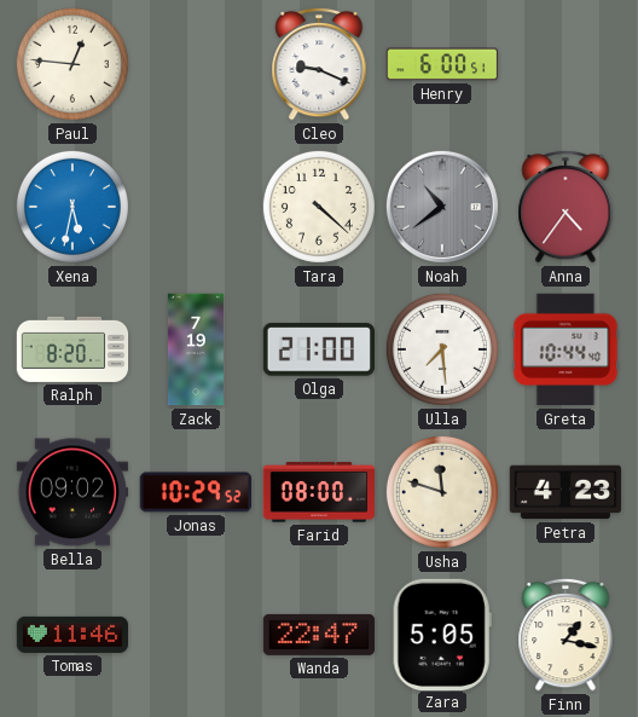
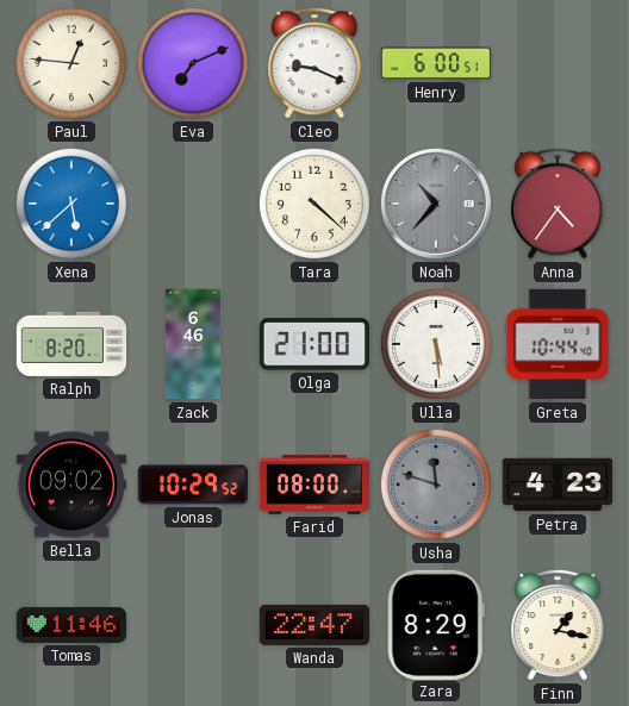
Eva: none -> 7:11 (193, 63)
Xena: 5:32 -> 5:38 (71, 204)
Noah: 10:39 -> 10:37 (436, 204)
Zack: 7:19 -> 6:46 (193, 344)
Ulla: 7:29 -> 5:29 (436, 344)
Usha dial: cream -> grey (436, 485)
Zara: 5:05 -> 8:29 (436, 624)
